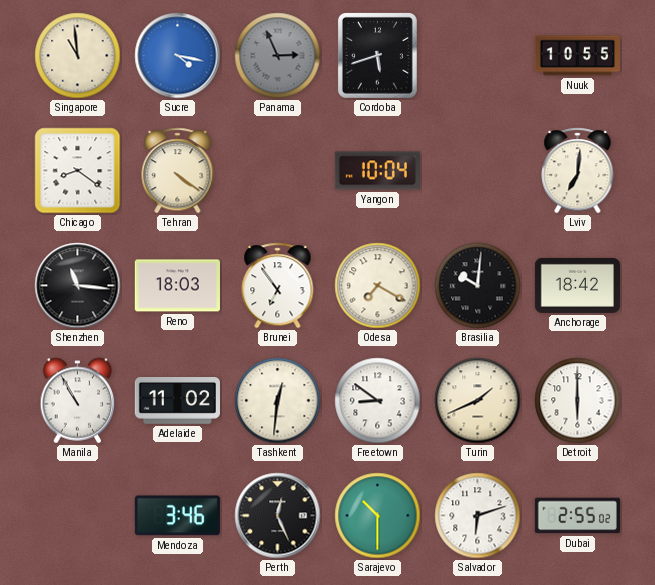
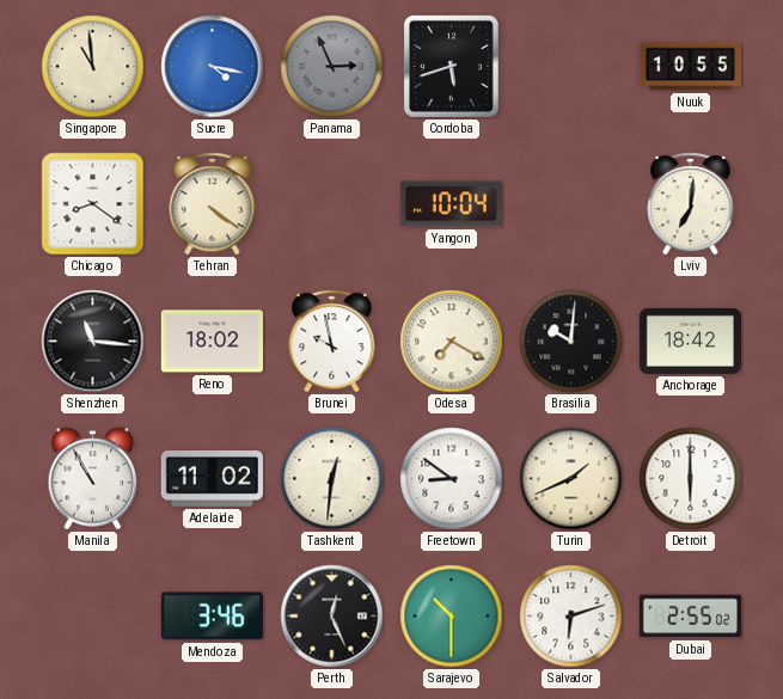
Reno: 18:03 -> 18:02 (212, 342)
Brunei: 6:54 -> 9:58 (332, 342)
